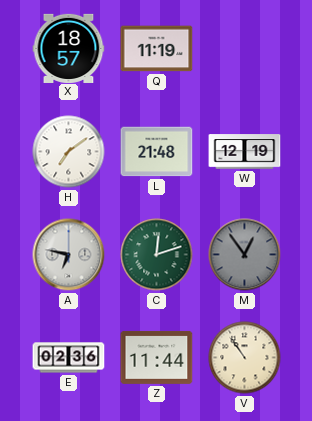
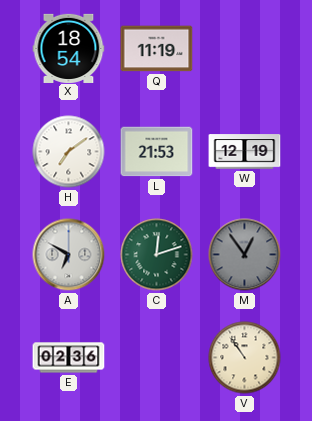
X: 18:57 -> 18:54 (69, 48)
L: 21:48 -> 21:53 (157, 152)
A: 6:47 -> 6:50 (69, 255)
Z: 11:44 -> none (157, 357)
